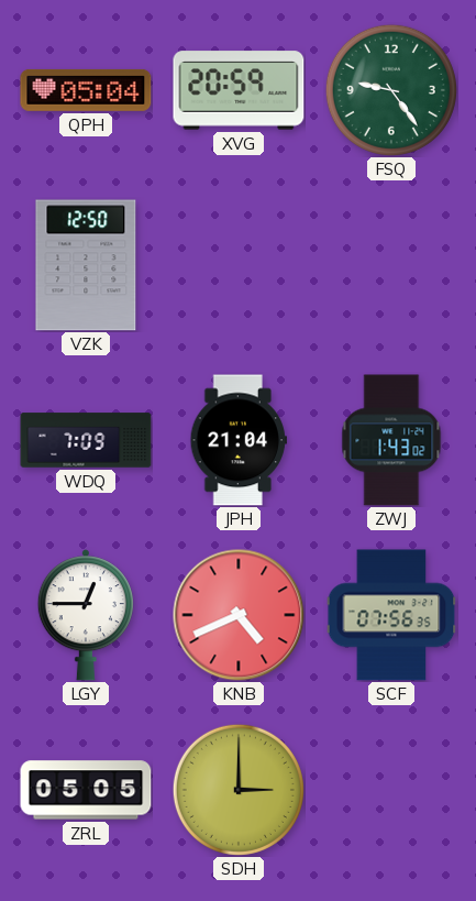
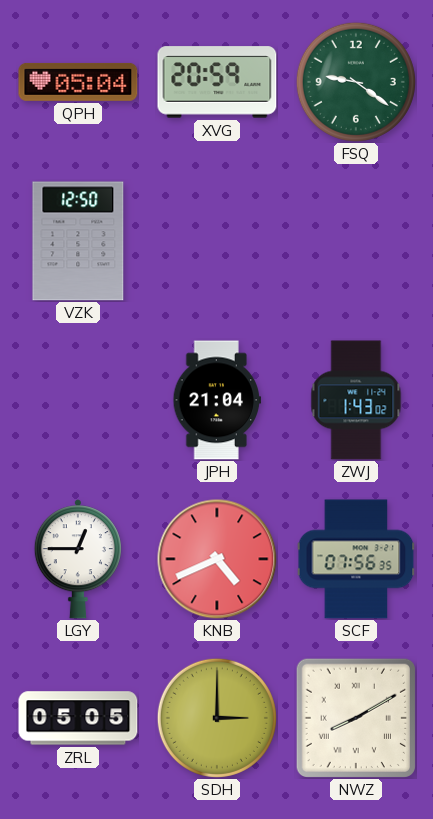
FSQ: 9:24 -> 9:21 (356, 82)
WDQ: 7:09 -> none (86, 440)
NWZ: none -> 8:10 (356, 718)
